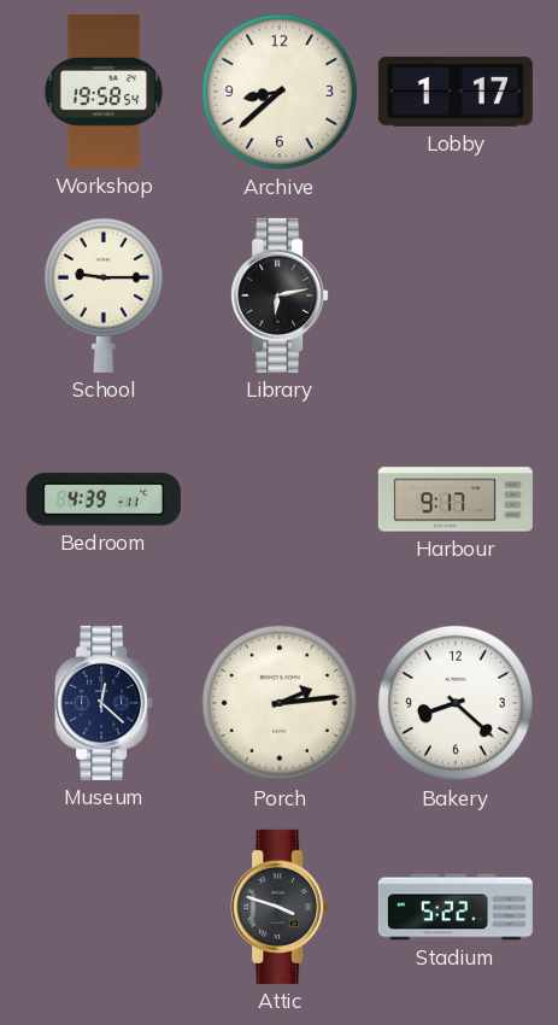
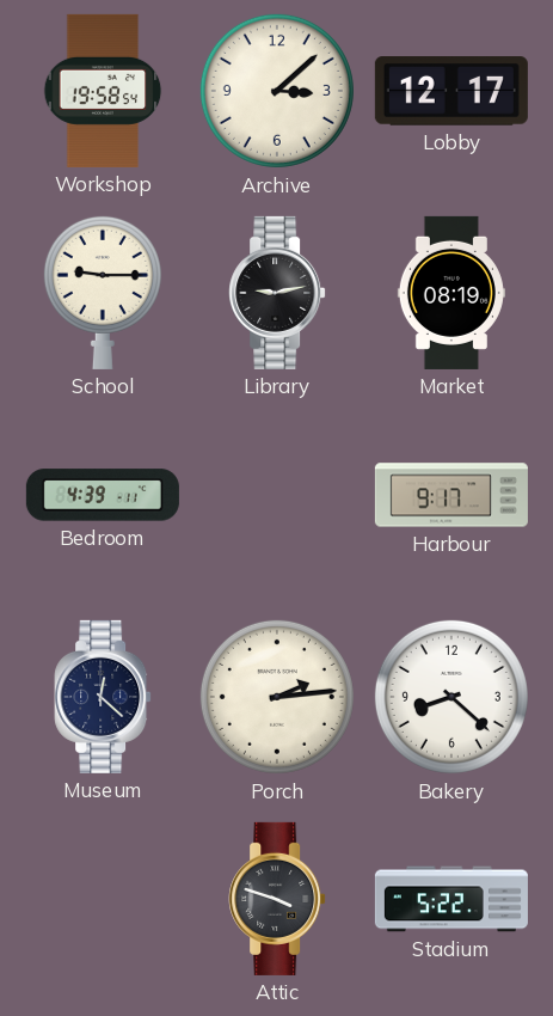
Archive: 8:38 -> 3:08 (277, 91)
Lobby: 1:17 -> 12:17 (451, 91)
Library: 6:13 -> 9:13 (277, 293)
Market: none -> 08:19 (451, 293)
